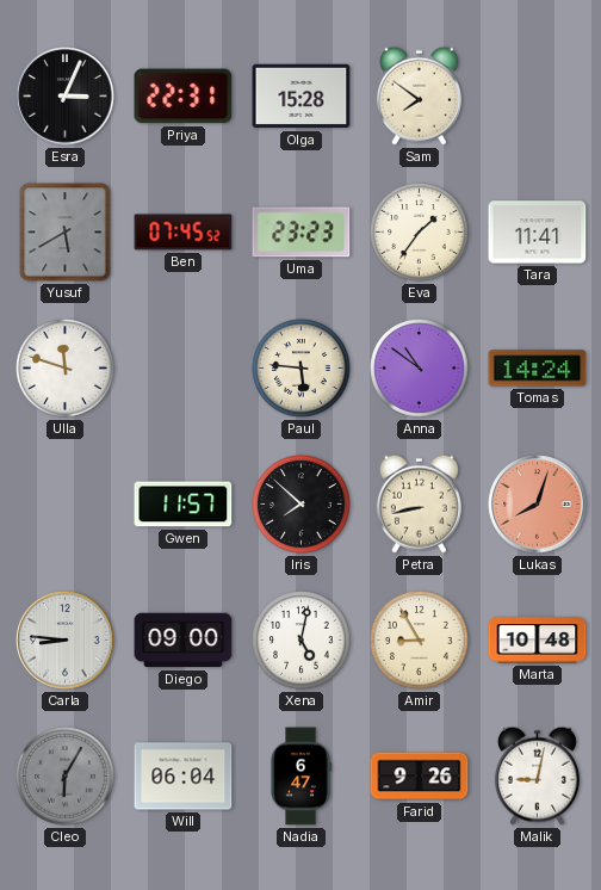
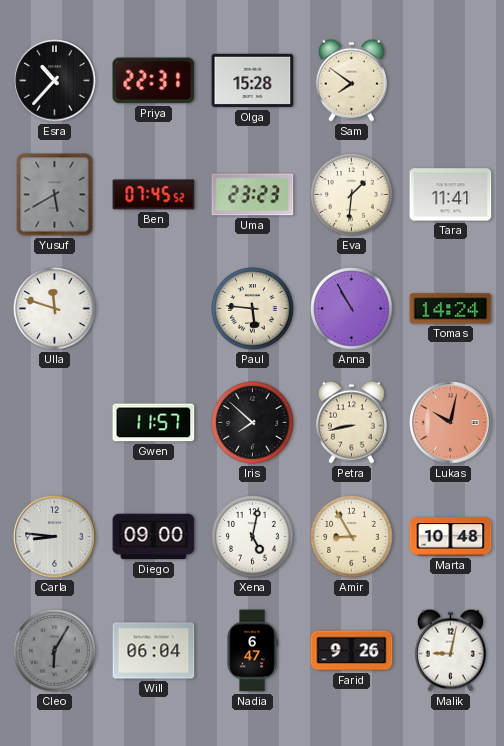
Esra: 3:04 -> 10:37 (55, 81)
Eva: 1:36 -> 1:31 (352, 195)
Anna: 10:51 -> 10:55 (352, 309)
Lukas: 8:03 -> 10:02 (451, 423)
